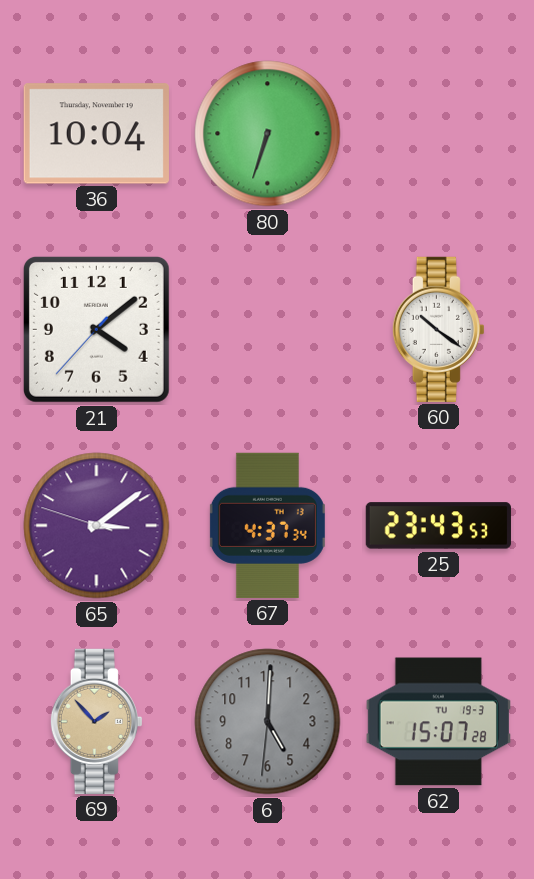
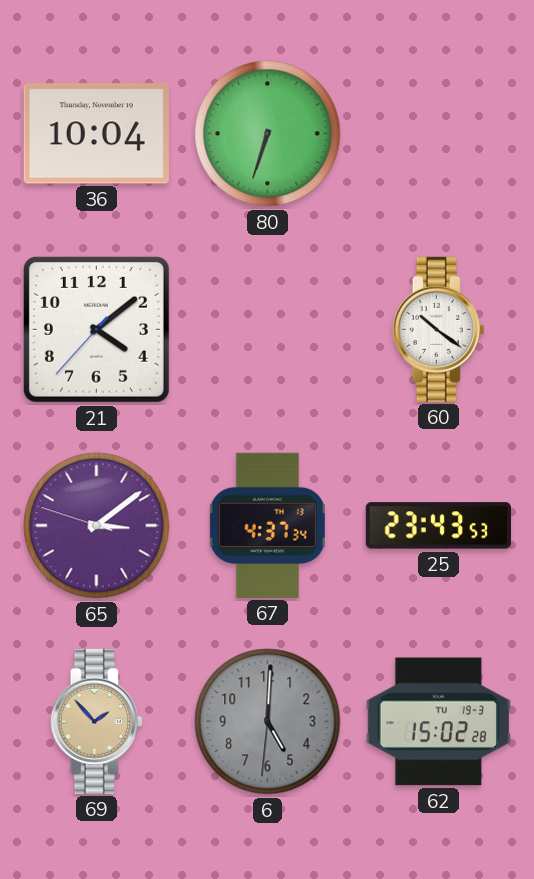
62: 15:07 -> 15:02 (438, 722)
